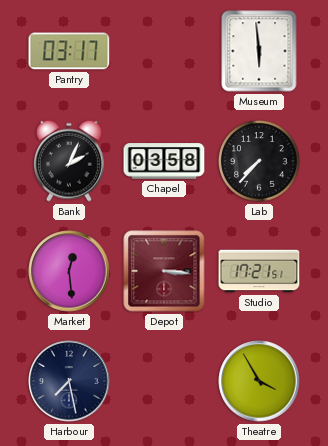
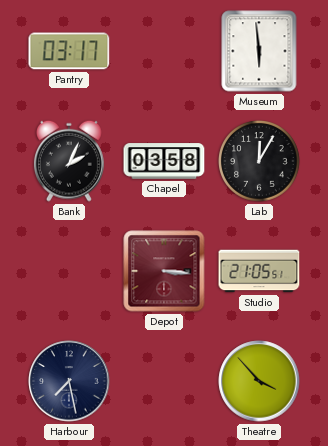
Lab: 7:37 -> 12:05 (260, 162)
Market: 12:29 -> none (69, 271)
Studio: 17:21 -> 21:05 (259, 271)
Theatre: 3:55 -> 3:53 (259, 381)
